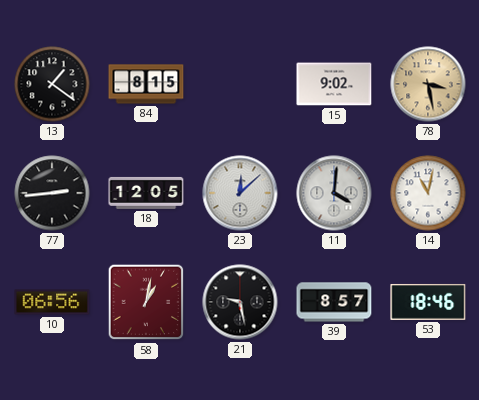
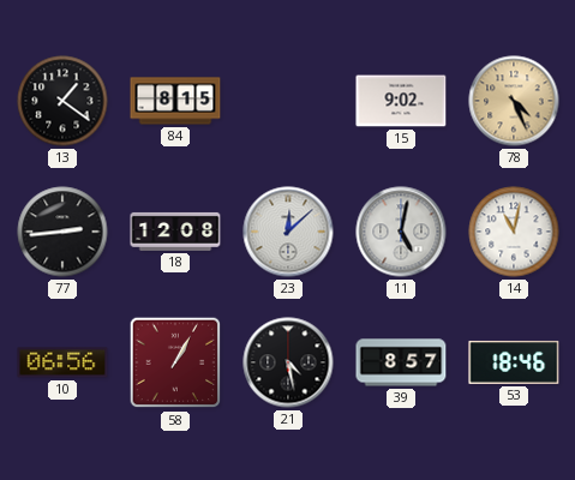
78: 3:28 -> 4:26 (514, 101)
18: 12:05 -> 12:08 (175, 232)
11: 4:01 -> 5:02 (401, 232)
58: 1:02 -> 1:05 (175, 362)
21: 9:28 -> 4:28 (288, 362)
